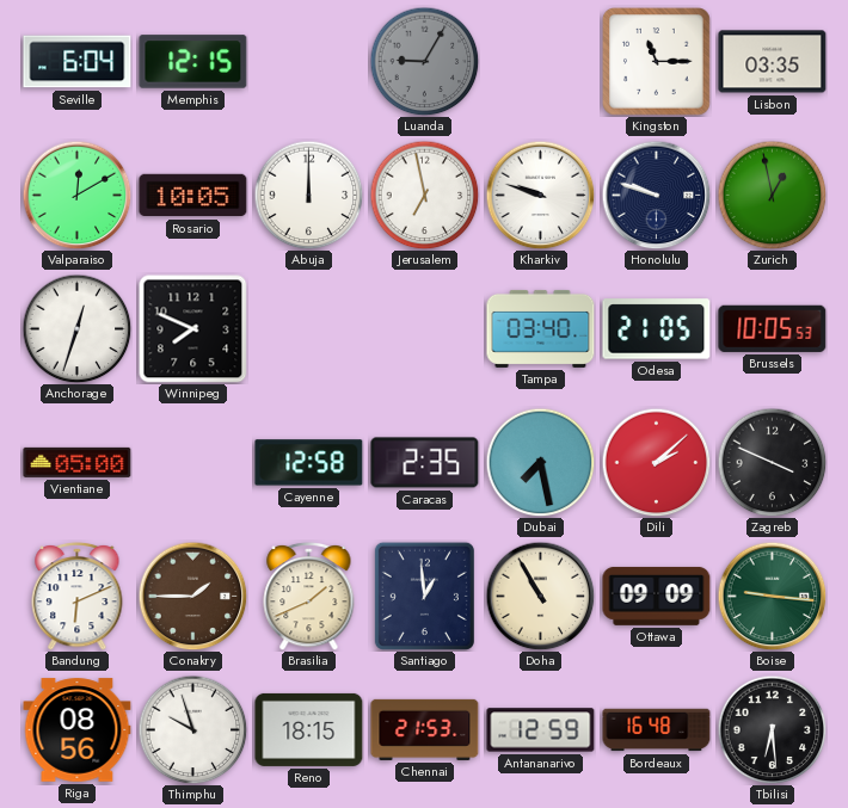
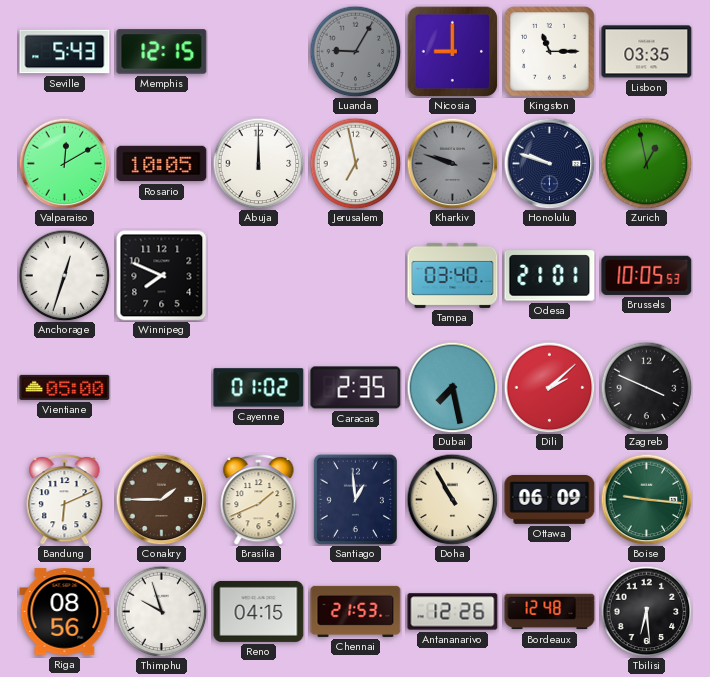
Seville: 6:04 -> 5:43 (65, 52)
Nicosia: none -> 9:00 (452, 51)
Kharkiv dial: white -> grey (452, 163)
Odesa: 21:05 -> 21:01 (550, 276)
Cayenne: 12:58 -> 01:02 (259, 388)
Ottawa: 09:09 -> 06:09 (550, 499)
Reno: 18:15 -> 04:15 (259, 611)
Antananarivo: 12:59 -> 12:26 (453, 612)
Bordeaux: 16:48 -> 12:48 (550, 612)
